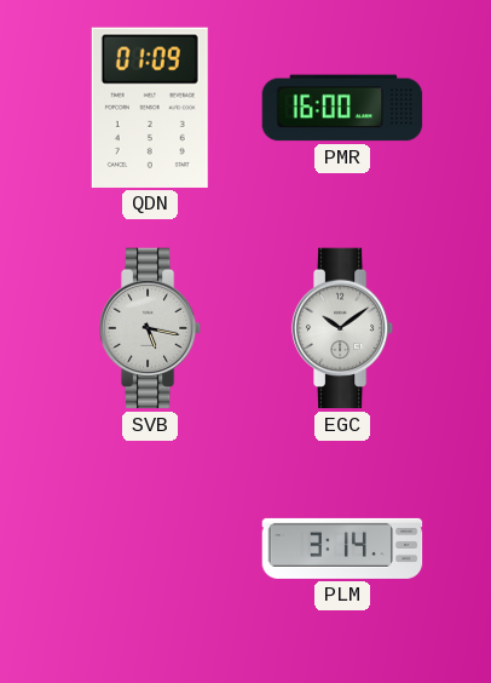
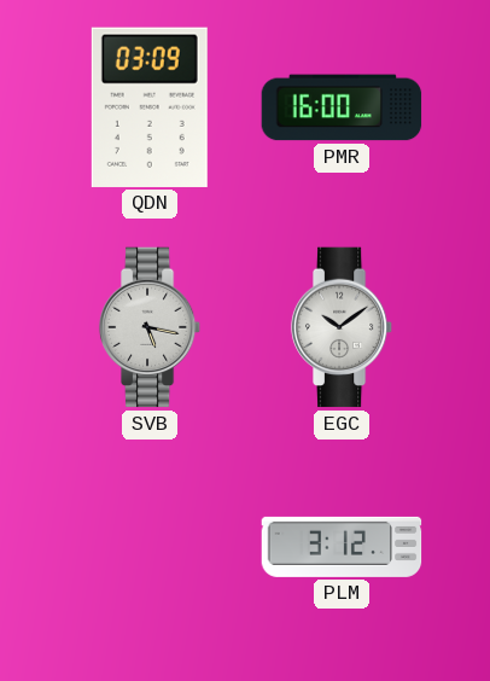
QDN: 01:09 -> 03:09 (150, 107)
PLM: 3:14 -> 3:12 (342, 547)
